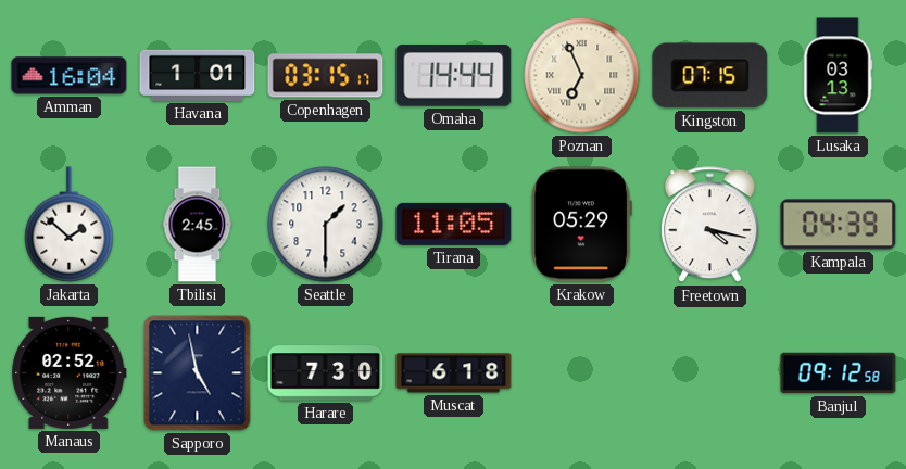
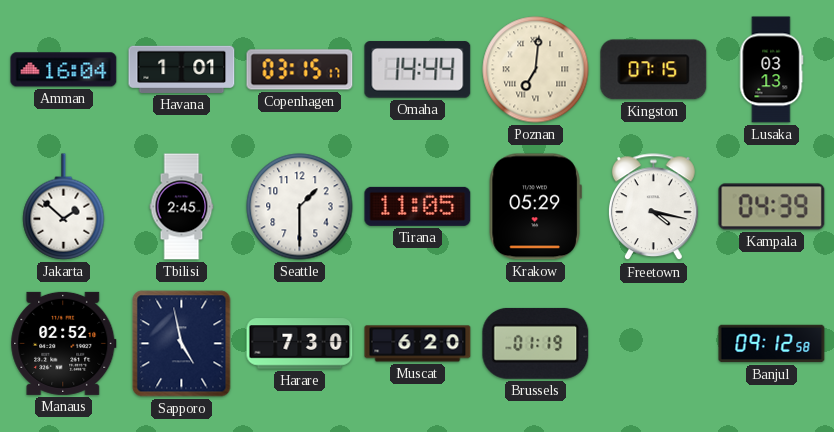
Poznan: 6:56 -> 7:01 (536, 70)
Muscat: 6:18 -> 6:20 (418, 344)
Brussels: none -> 01:19 (536, 343)
